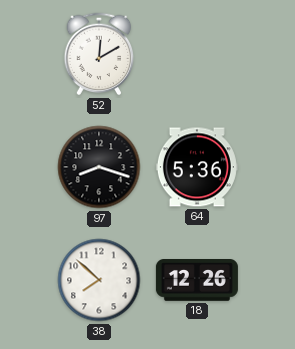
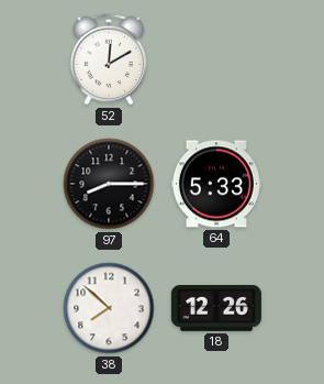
97: 8:18 -> 8:15 (109, 184)
64: 5:36 -> 5:33 (216, 184)
